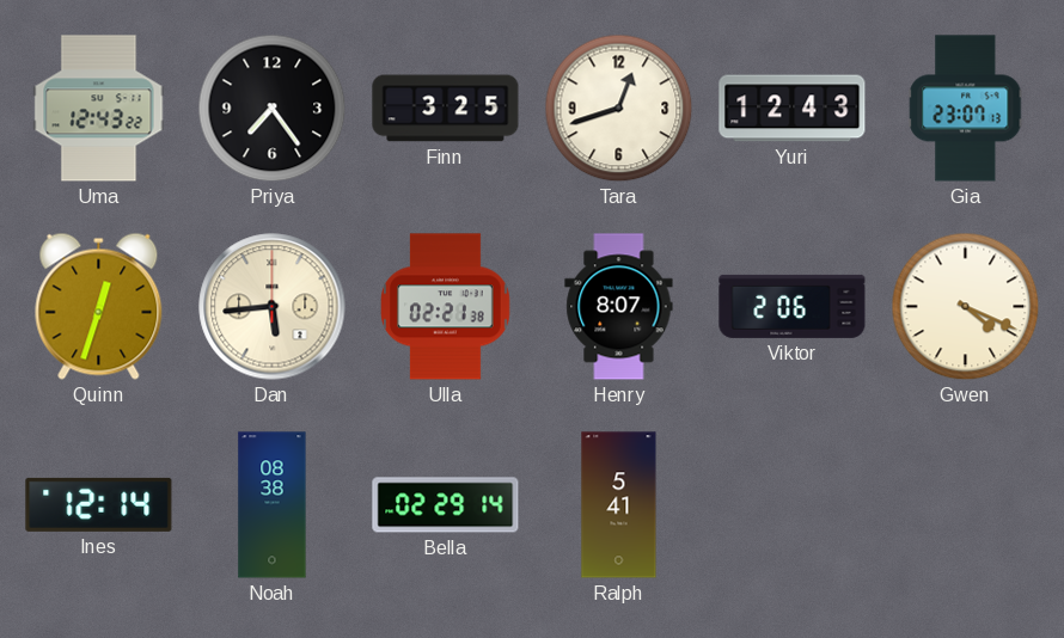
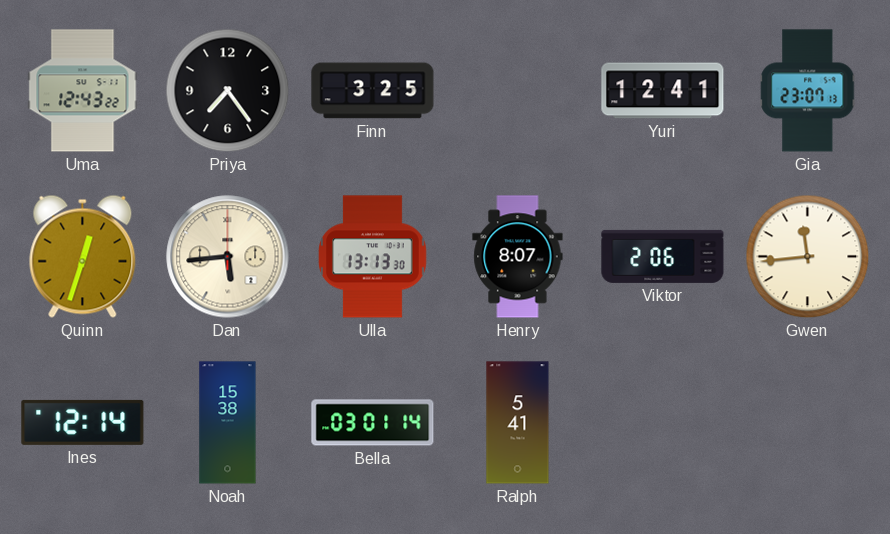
Tara: 12:42 -> none (619, 109)
Yuri: 12:43 -> 12:41 (663, 91)
Ulla: 02:21 -> 13:13 (373, 257)
Gwen: 4:19 -> 11:44 (808, 257)
Noah: 08:38 -> 15:38 (228, 423)
Bella: 02:29 -> 03:01 (373, 423)
